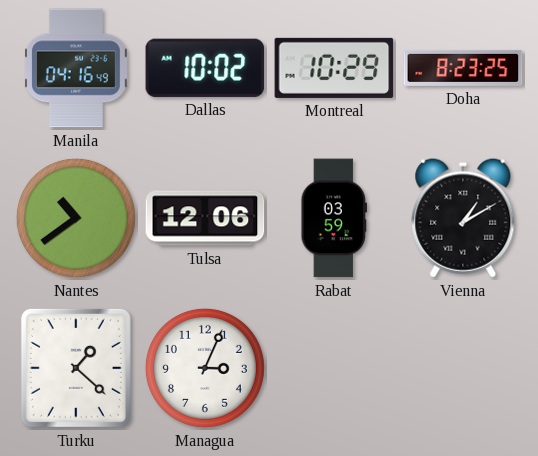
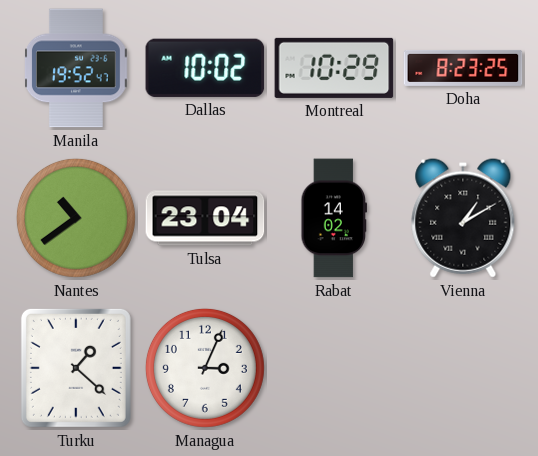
Manila: 04:16 -> 19:52 (77, 68)
Tulsa: 12:06 -> 23:04 (205, 218)
Rabat: 03:59 -> 14:02 (334, 218)
